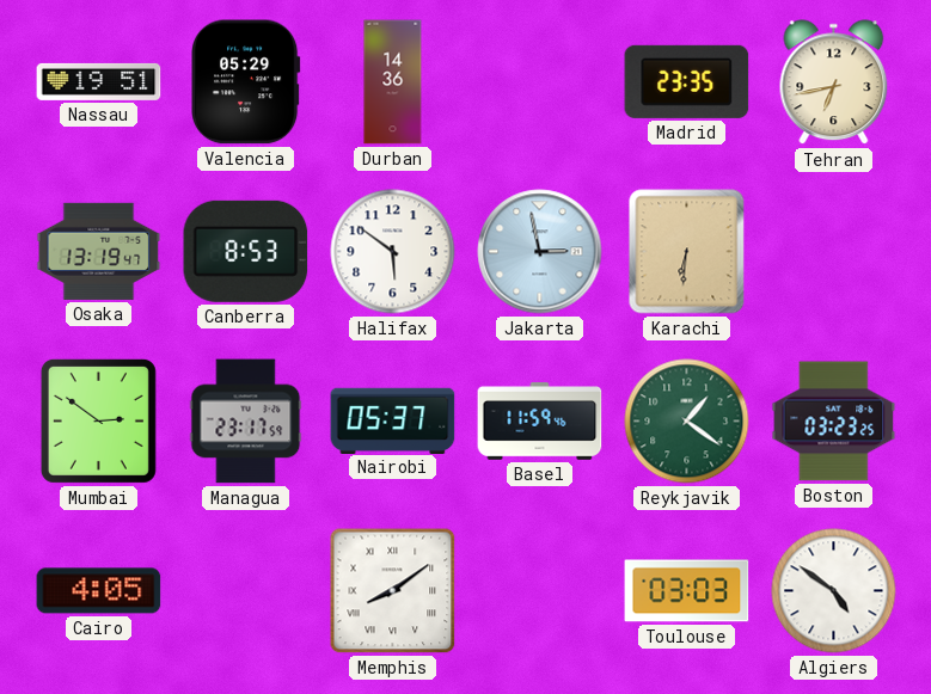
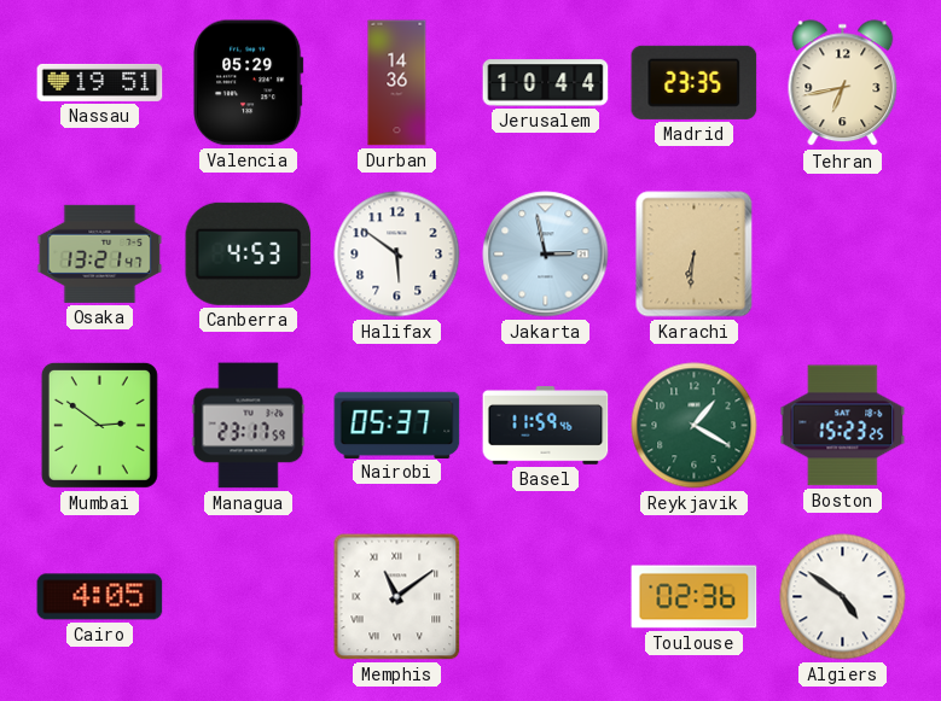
Jerusalem: none -> 10:44 (546, 83)
Osaka: 13:19 -> 13:21 (100, 253)
Canberra: 8:53 -> 4:53 (249, 253)
Reykjavik: 1:21 -> 1:20 (695, 426)
Boston: 03:23 -> 15:23 (843, 426)
Memphis: 8:09 -> 11:09 (397, 597)
Toulouse: 03:03 -> 02:36 (695, 597)
